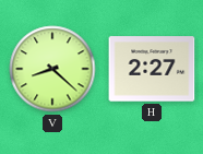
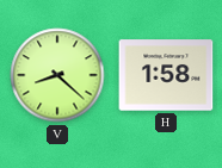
H: 2:27 -> 1:58 (166, 75)
